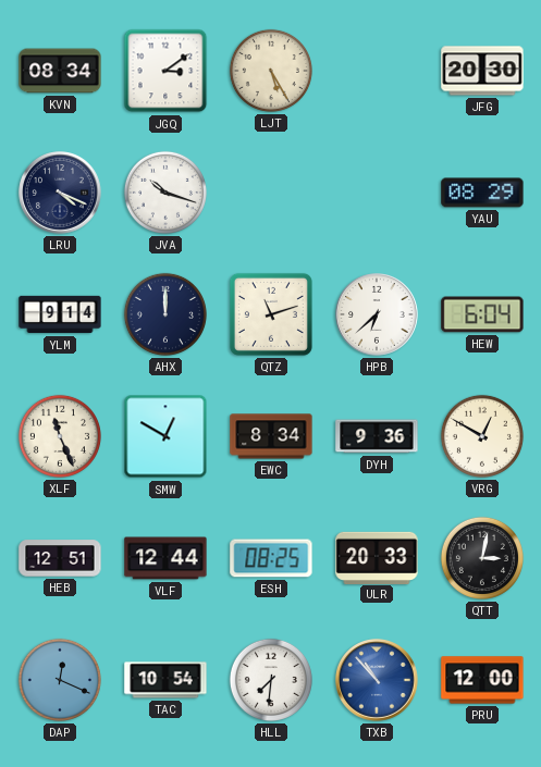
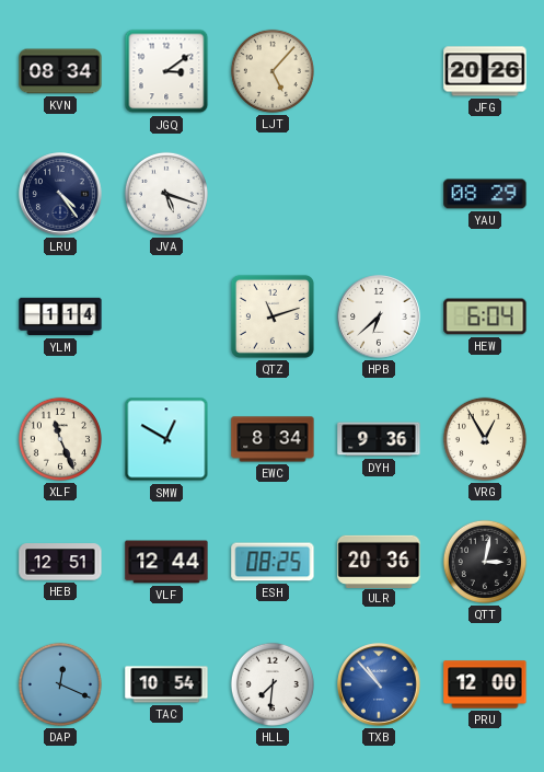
LJT: 5:25 -> 5:07 (273, 71)
JFG: 20:30 -> 20:26 (485, 71)
LRU: 4:19 -> 4:24 (60, 194)
JVA: 10:18 -> 5:18 (166, 194)
YLM: 9:14 -> 1:14 (60, 316)
AHX: 12:00 -> none (165, 314)
VRG: 12:50 -> 12:55 (485, 439)
ULR: 20:33 -> 20:36 (379, 561)
